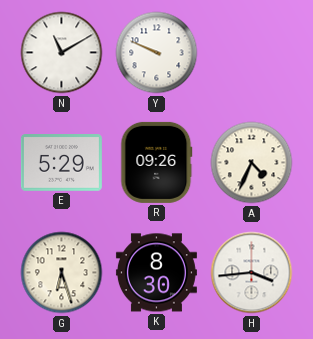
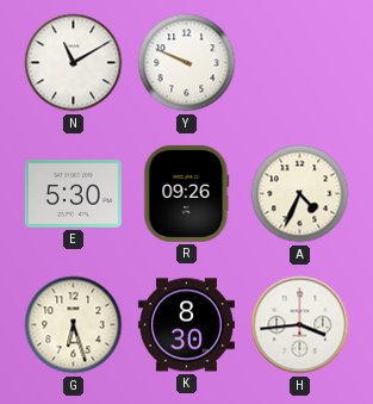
E: 5:29 -> 5:30 (73, 194)
